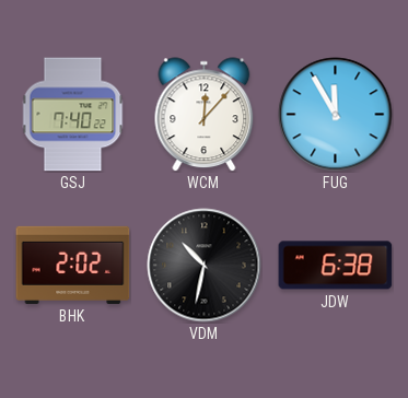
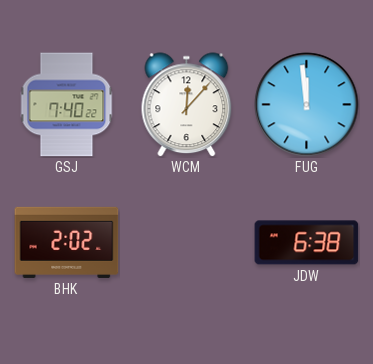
FUG: 11:55 -> 11:59 (307, 105)
VDM: 10:32 -> none (205, 266)
